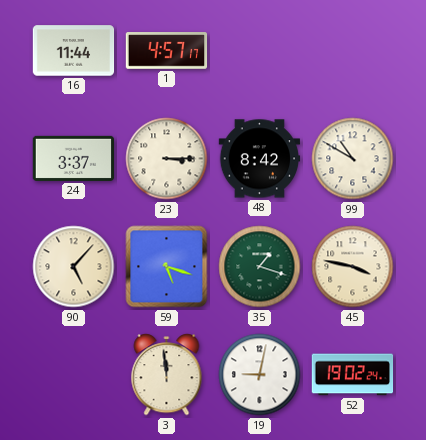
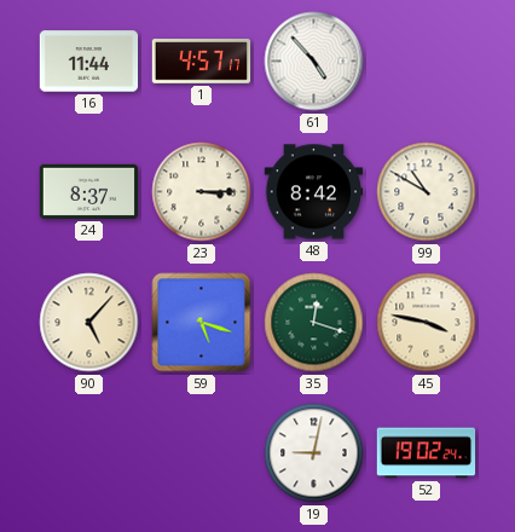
61: none -> 4:53 (314, 62)
24: 3:37 -> 8:37 (89, 191)
35: 1:18 -> 12:18 (314, 323)
3: 11:59 -> none (167, 375)
